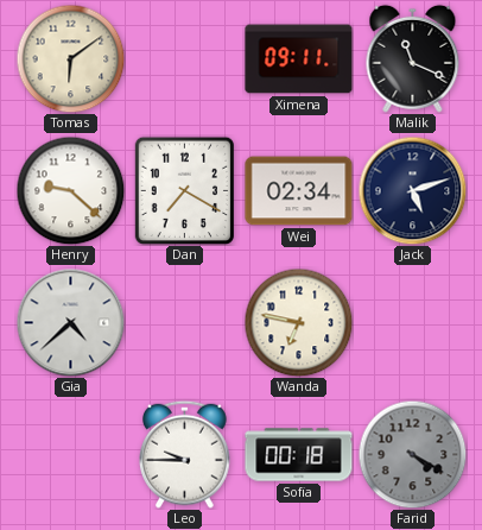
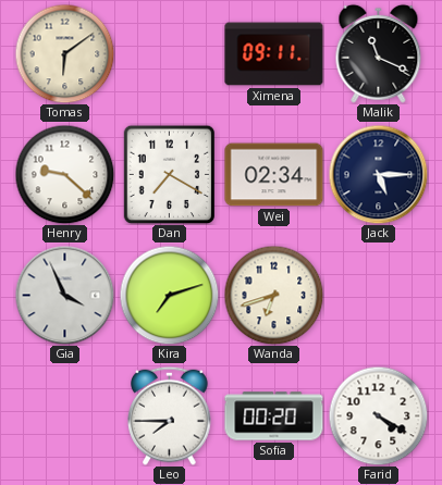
Jack: 5:12 -> 5:15 (378, 174)
Gia: 4:38 -> 3:56 (64, 295)
Kira: none -> 7:12 (169, 295)
Wanda: 6:47 -> 6:42 (273, 295)
Leo: 9:45 -> 7:45 (170, 415)
Sofia: 00:18 -> 00:20 (274, 416)
Farid dial: grey -> white (378, 415)
